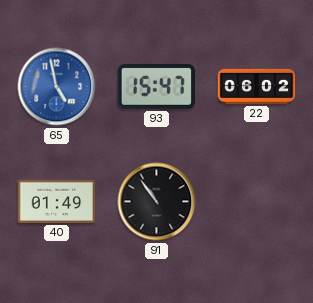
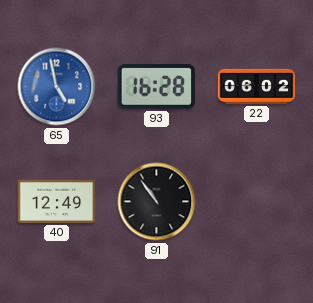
93: 15:47 -> 16:28 (157, 87)
40: 01:49 -> 12:49 (57, 201)
